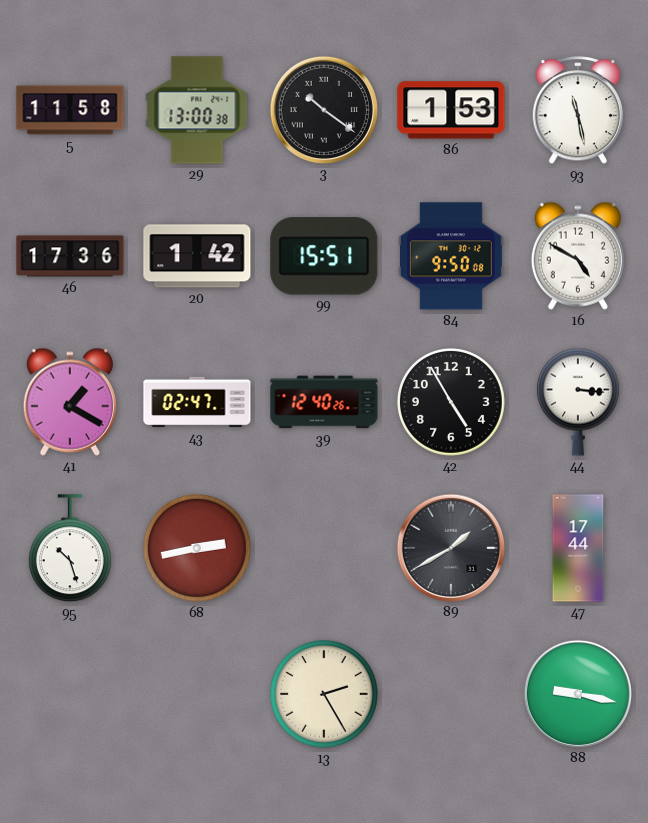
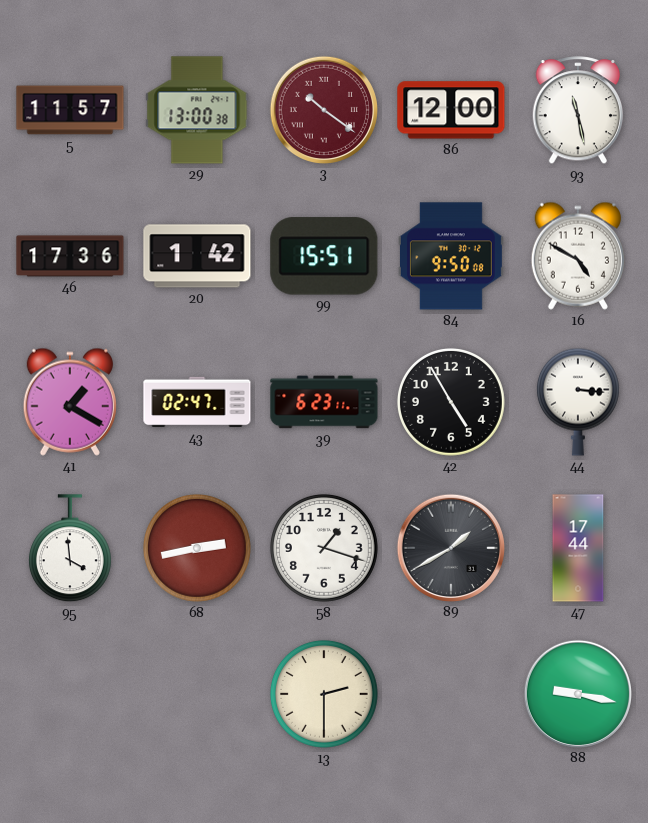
5: 11:58 -> 11:57 (70, 110)
3 dial: black -> burgundy (323, 109)
86: 1:53 -> 12:00 (451, 110)
39: 12:40 -> 6:23 (324, 402)
95: 10:27 -> 3:59 (70, 549)
58: none -> 1:18 (324, 548)
13: 2:25 -> 2:30 (324, 694)
